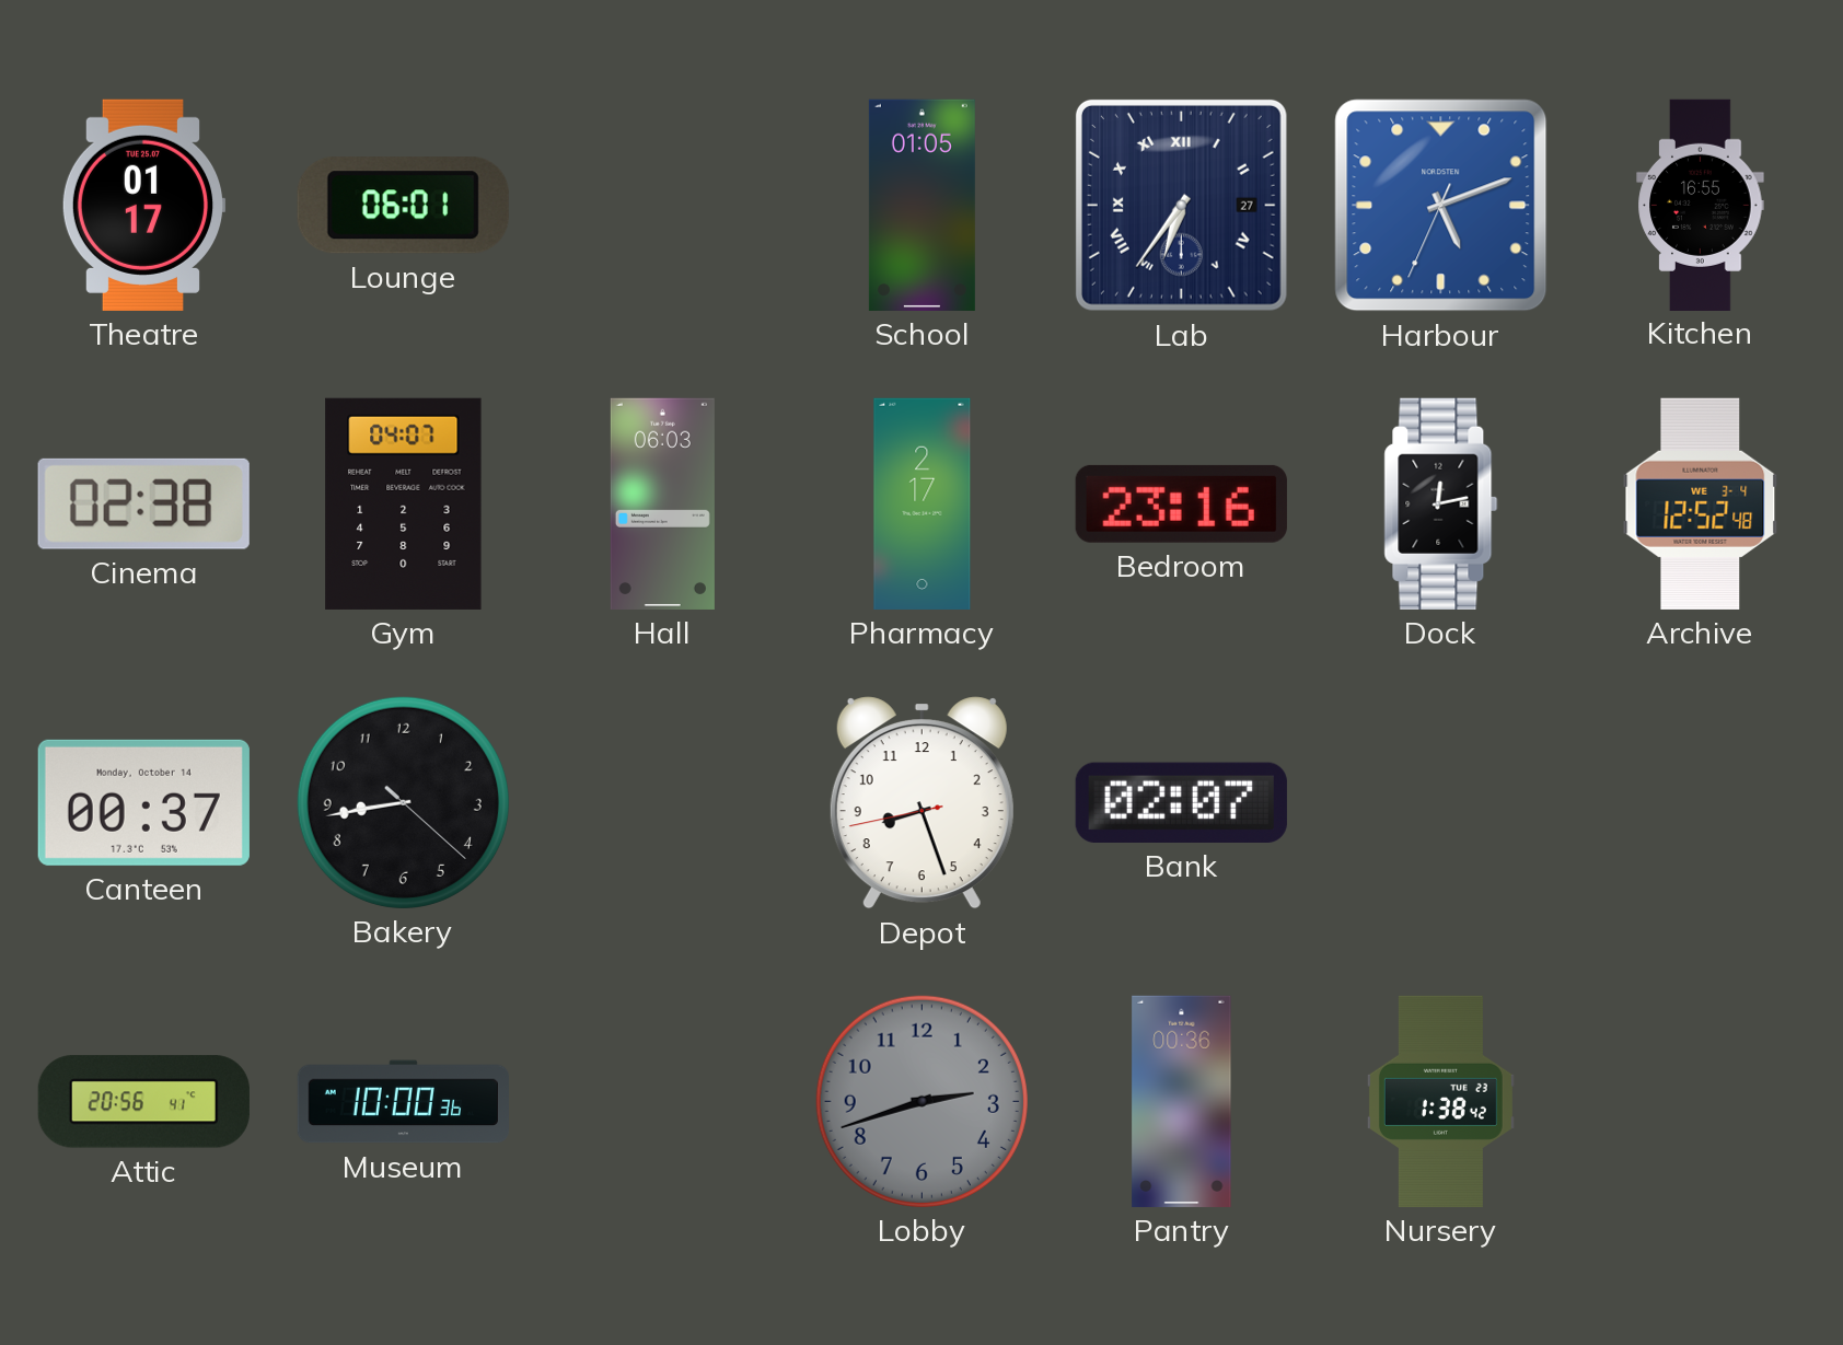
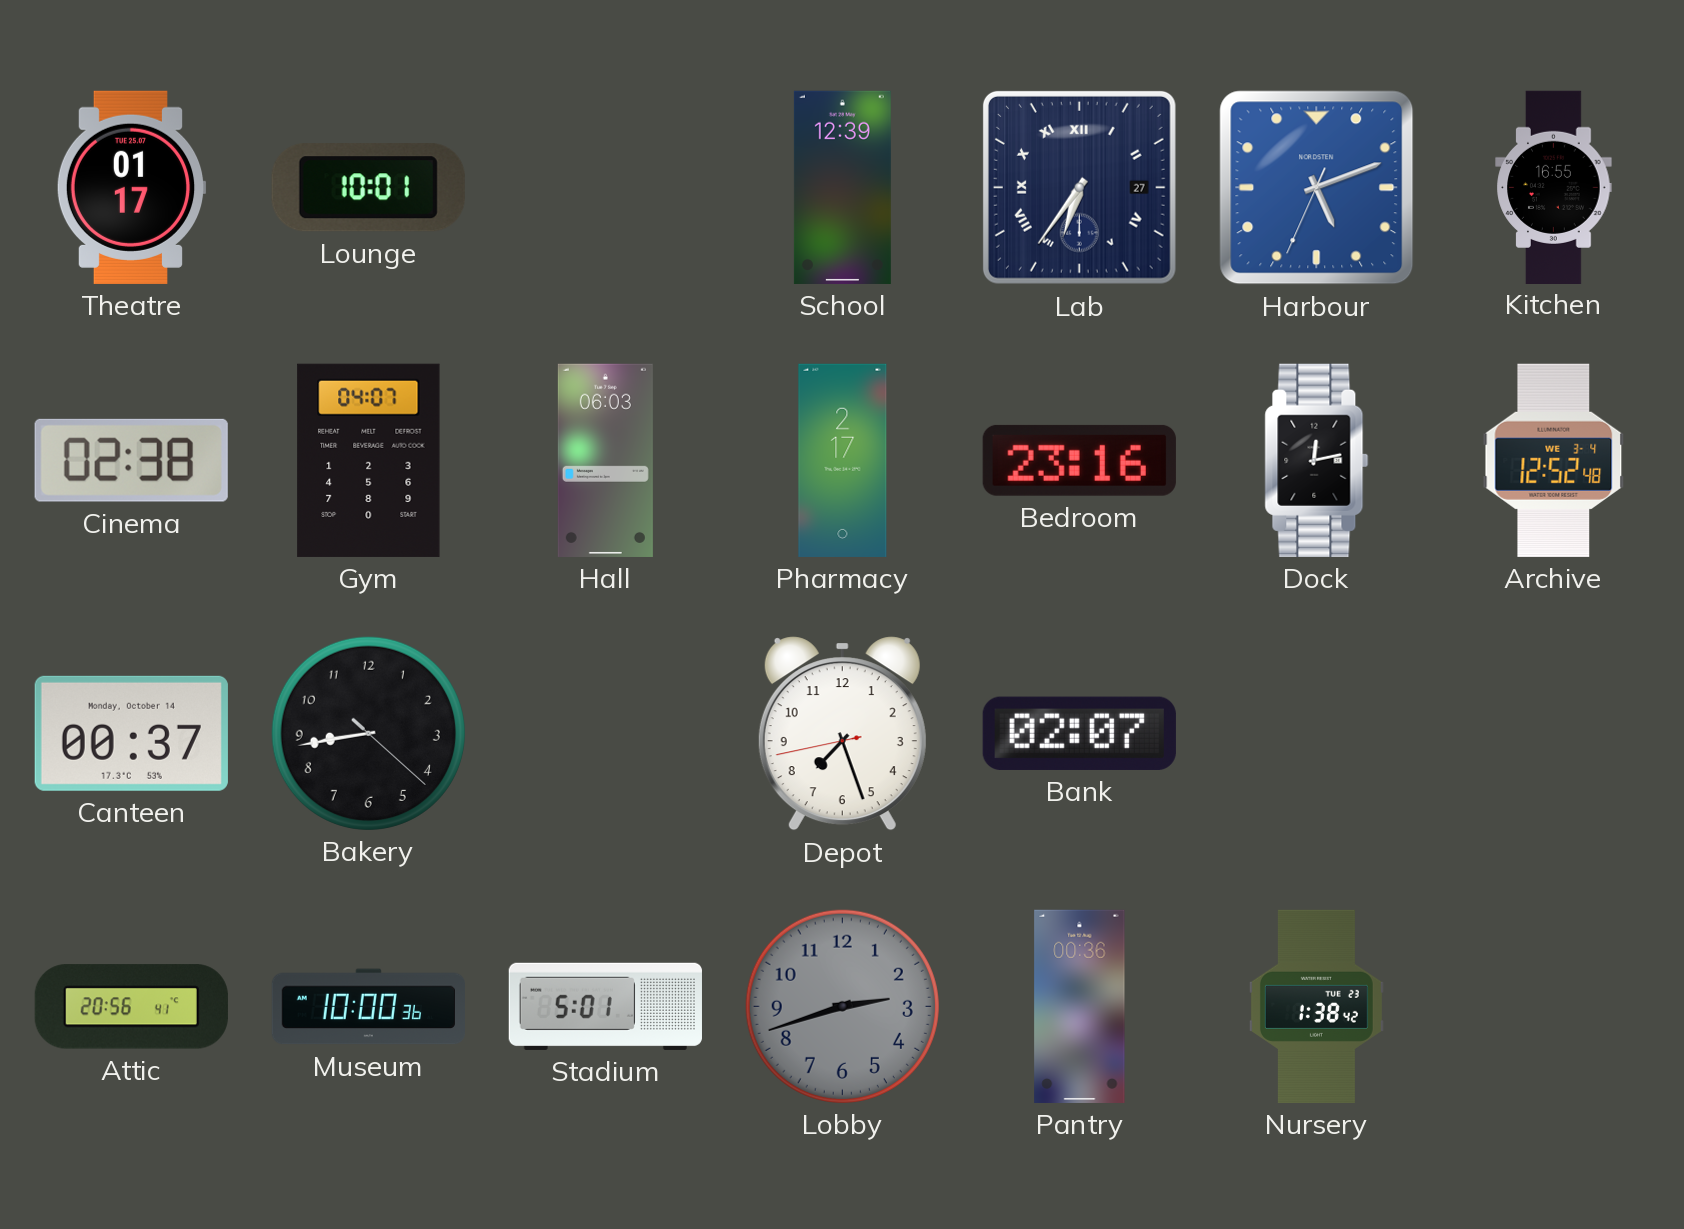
Lounge: 06:01 -> 10:01 (368, 188)
School: 01:05 -> 12:39 (842, 187)
Depot: 8:26 -> 7:26 (842, 734)
Stadium: none -> 5:01 (605, 1006)
